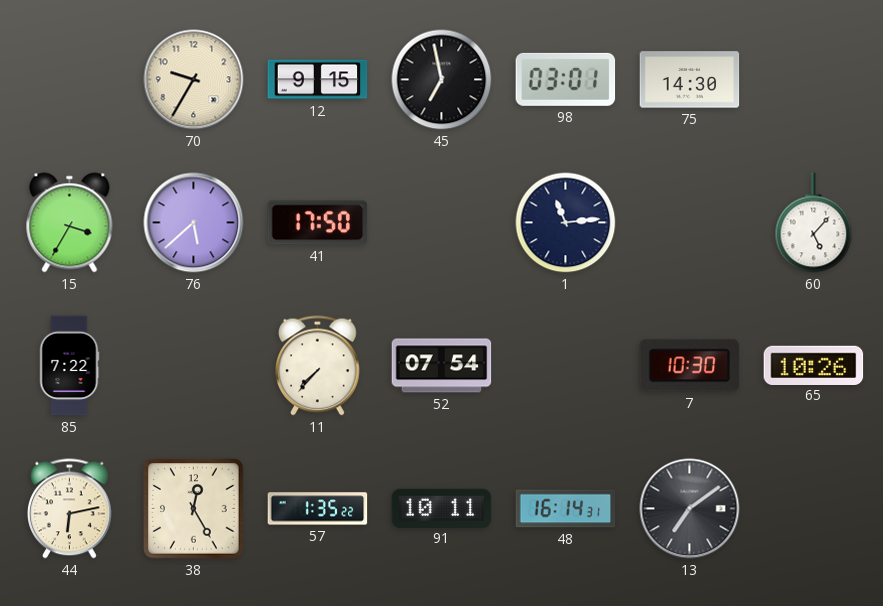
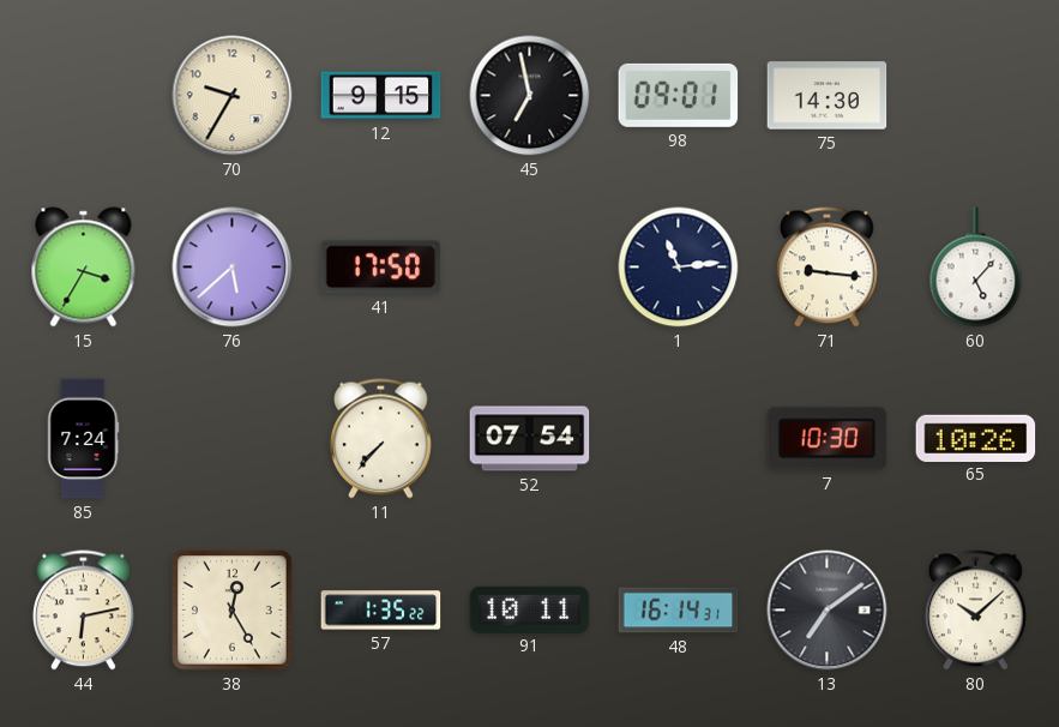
98: 03:01 -> 09:01 (679, 95)
71: none -> 9:16 (828, 268)
85: 7:22 -> 7:24 (83, 439)
80: none -> 10:08 (976, 611)
